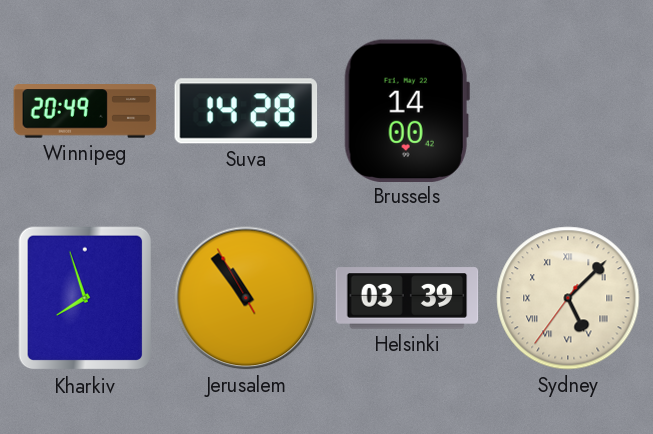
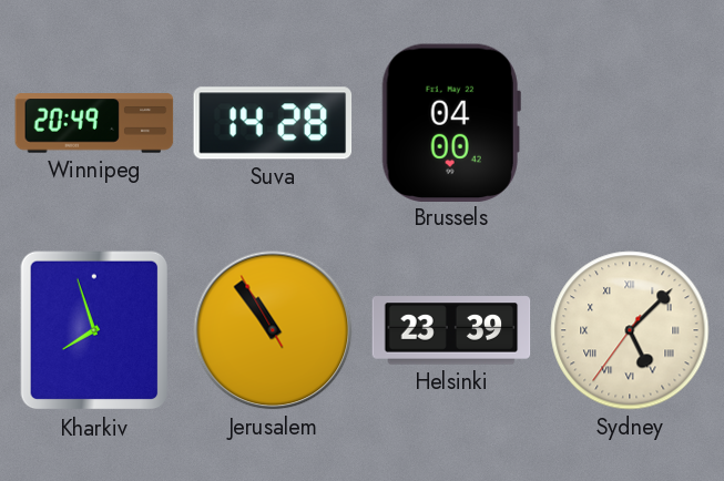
Brussels: 14:00 -> 04:00 (451, 122)
Helsinki: 03:39 -> 23:39 (451, 330)
